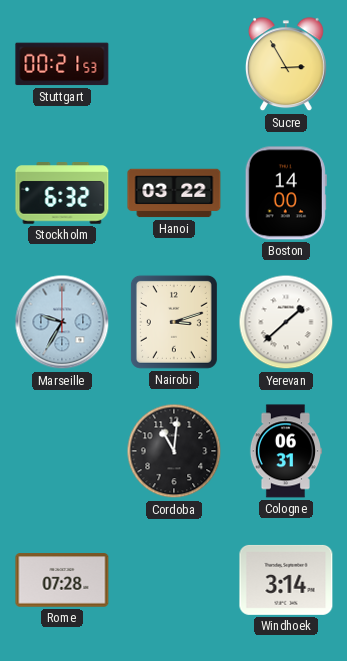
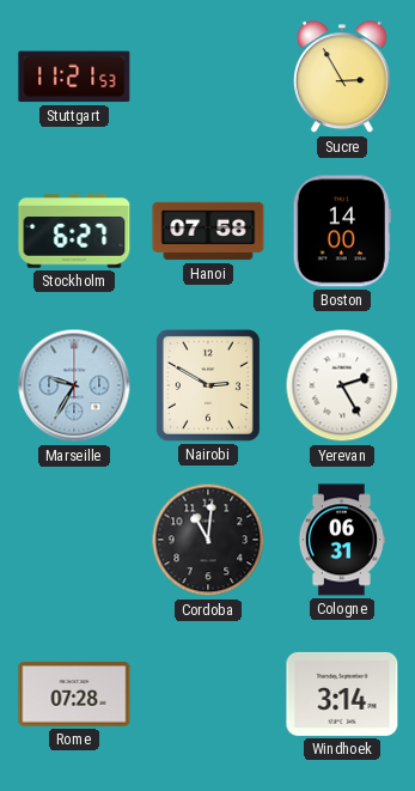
Stuttgart: 00:21 -> 11:21 (74, 77)
Stockholm: 6:32 -> 6:27 (74, 231)
Hanoi: 03:22 -> 07:58 (208, 231)
Nairobi: 3:12 -> 2:50 (208, 385)
Yerevan: 1:38 -> 2:25 (342, 385)
